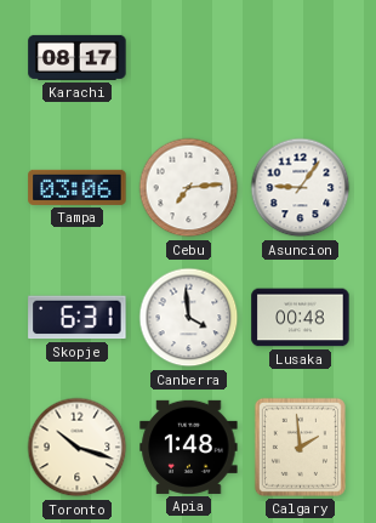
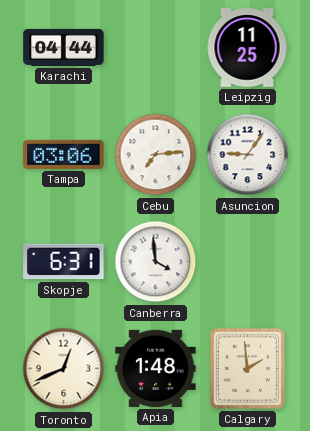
Karachi: 08:17 -> 04:44 (64, 47)
Leipzig: none -> 11:25 (247, 48)
Lusaka: 00:48 -> none (301, 318)
Toronto: 10:18 -> 12:41 (64, 369)
